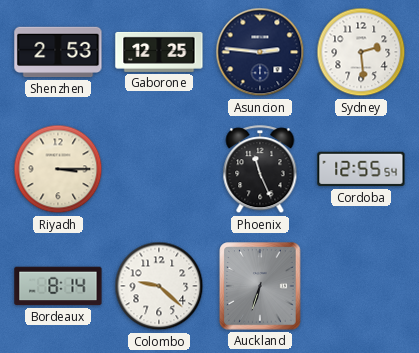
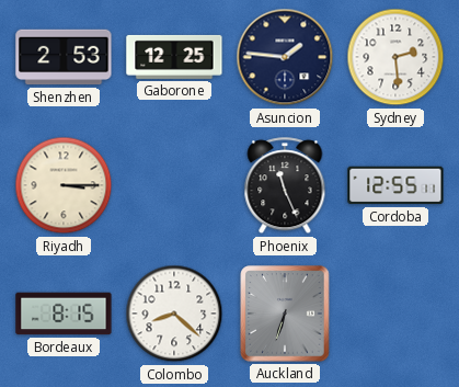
Asuncion: 2:46 -> 1:46 (285, 57)
Cordoba: 12:55:54 -> 12:55:11 (395, 185)
Bordeaux: 8:14 -> 8:15 (64, 314)
Colombo: 9:22 -> 8:22 (174, 314)
